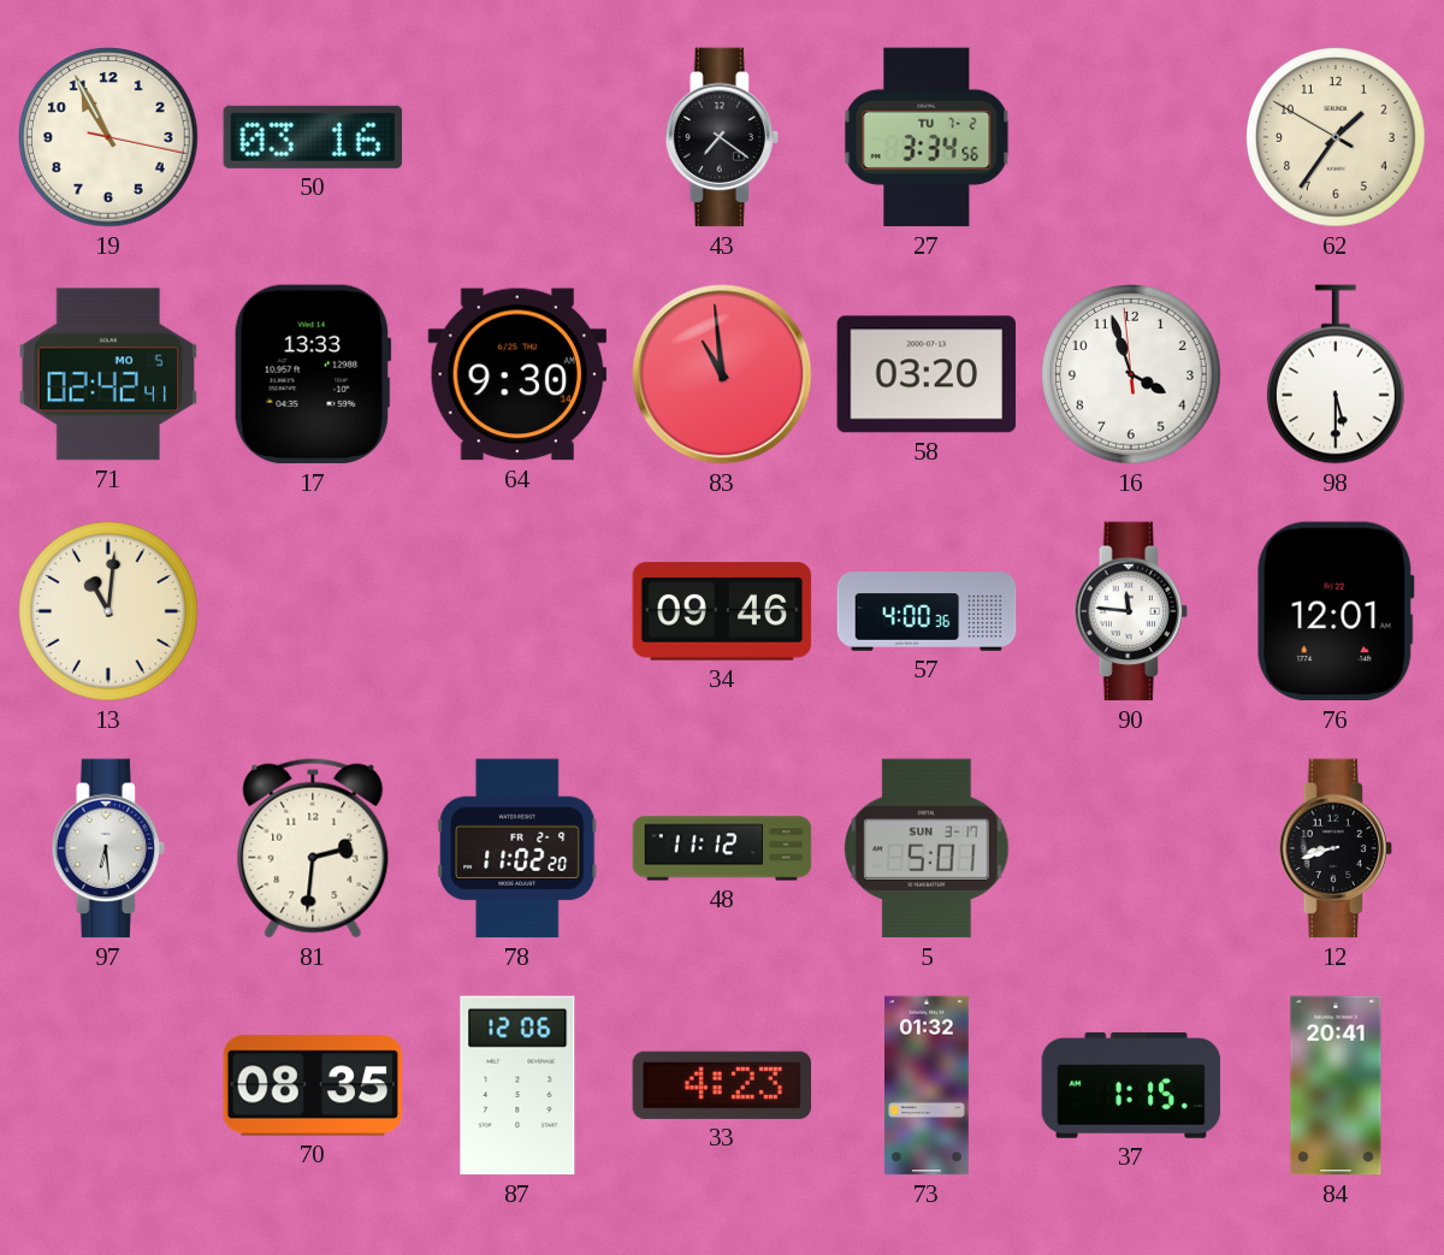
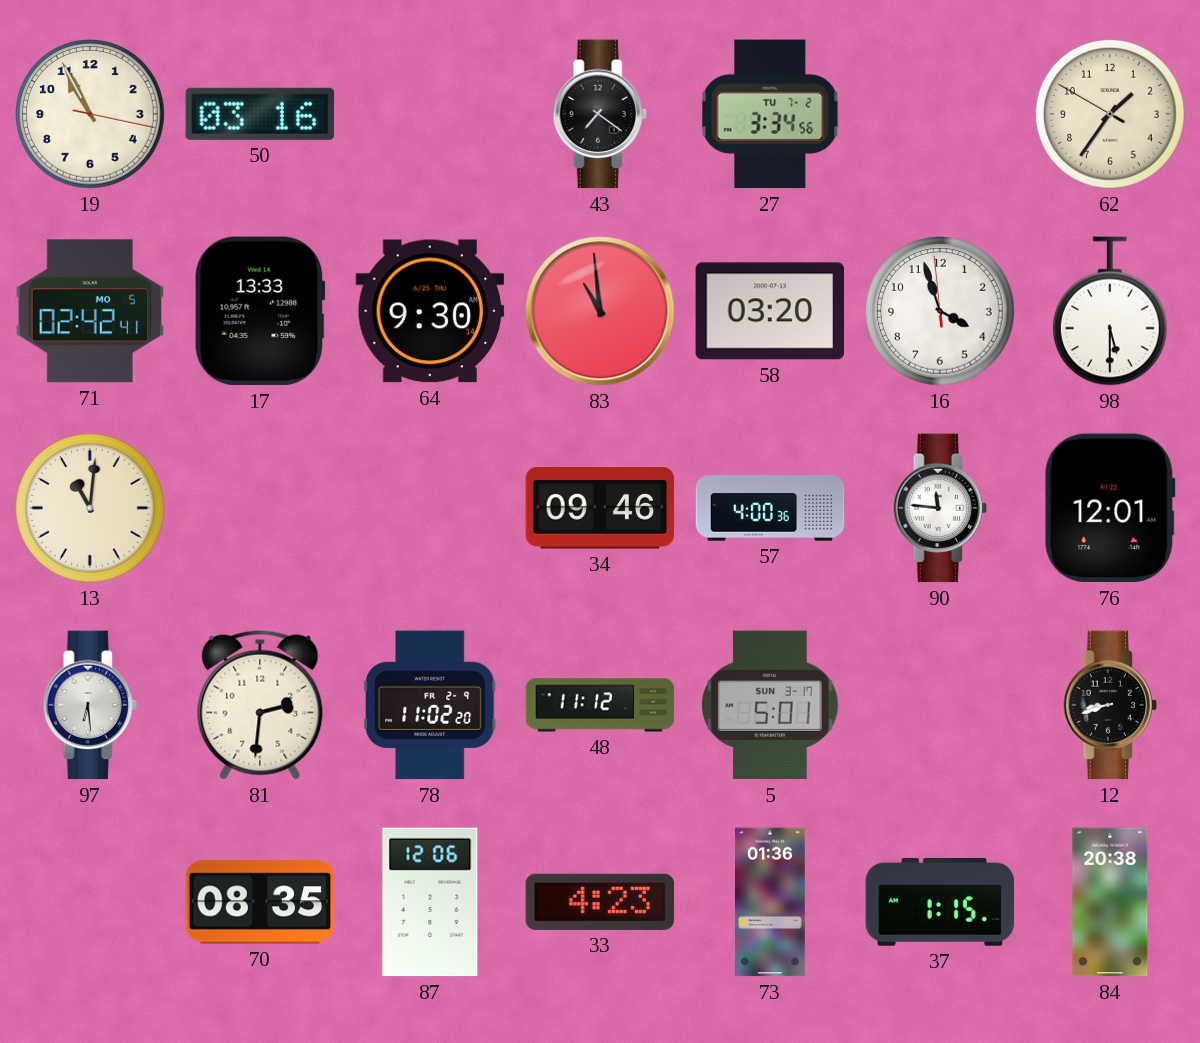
73: 01:32 -> 01:36 (771, 902)
84: 20:41 -> 20:38 (1110, 902)
